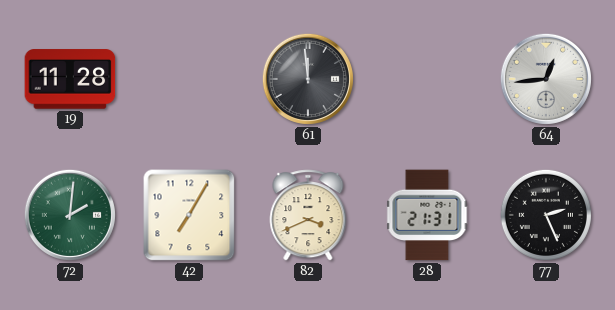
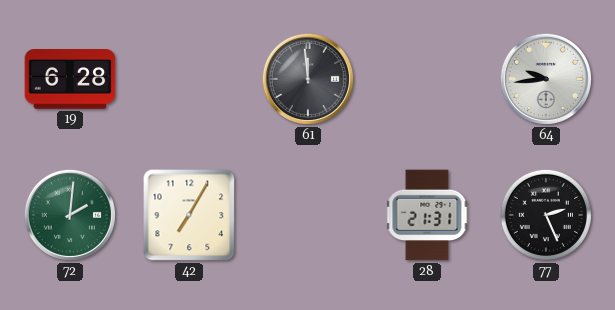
19: 11:28 -> 6:28 (70, 79)
64: 12:44 -> 9:44 (546, 79)
82: 3:41 -> none (308, 215)
